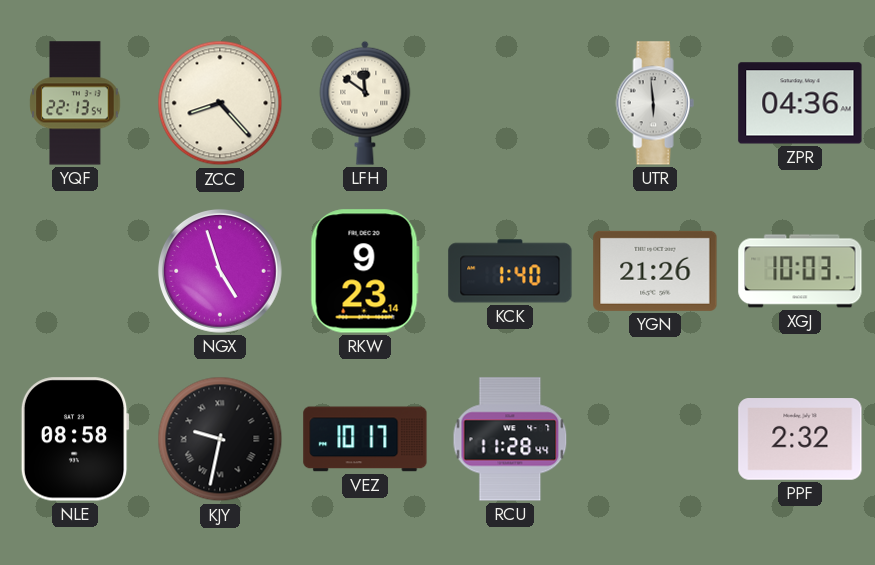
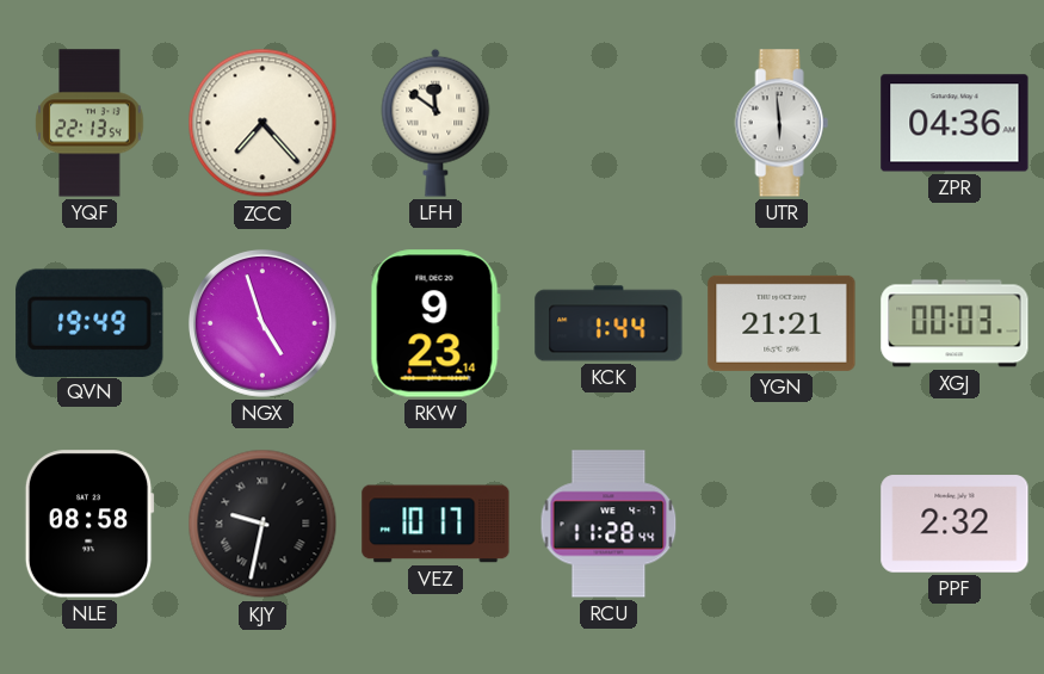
ZCC: 8:23 -> 7:23 (262, 123)
QVN: none -> 19:49 (89, 322)
KCK: 1:40 -> 1:44 (609, 323)
YGN: 21:26 -> 21:21 (782, 323)
XGJ: 10:03 -> 00:03 (955, 323)
